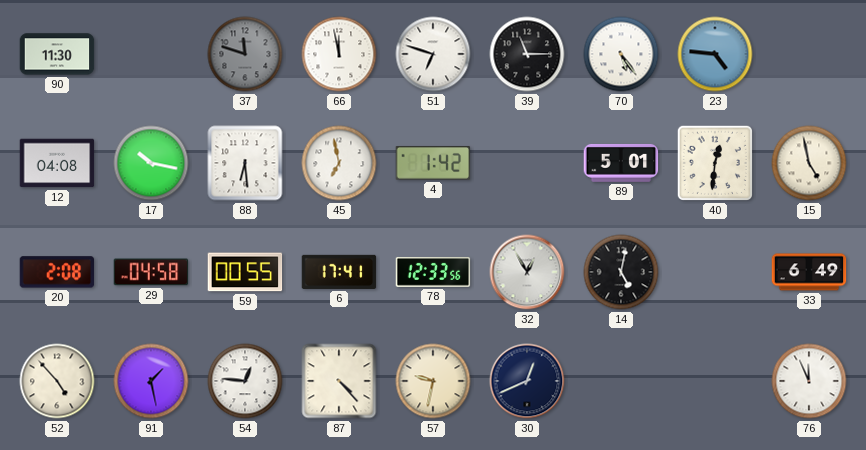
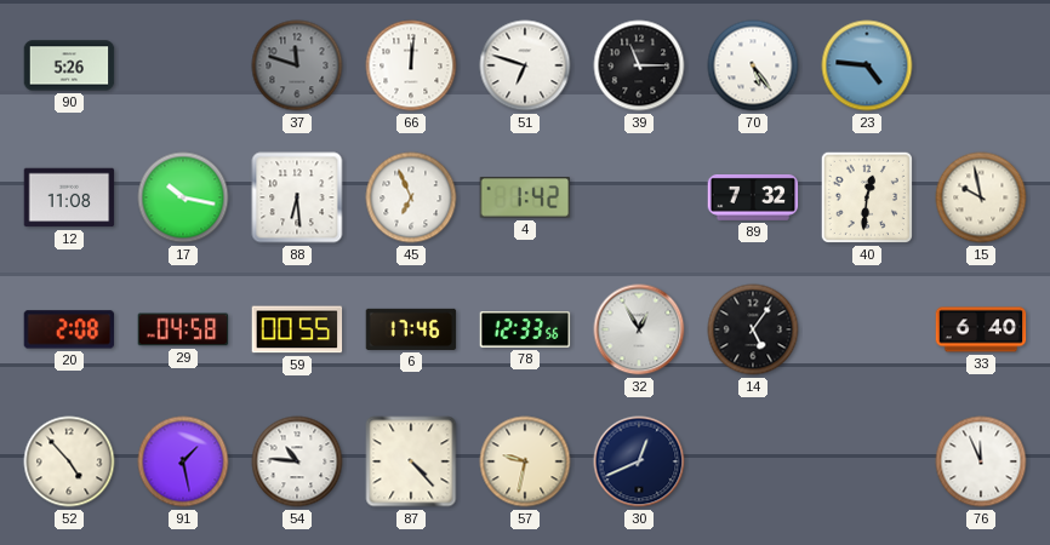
90: 11:30 -> 5:26 (69, 65)
66: 11:58 -> 12:01 (411, 65)
12: 04:08 -> 11:08 (69, 197)
45: 6:58 -> 6:56 (411, 197)
89: 5:01 -> 7:32 (753, 197)
15: 4:58 -> 9:58 (981, 197)
6: 17:41 -> 17:46 (411, 329)
14: 5:02 -> 5:06 (753, 329)
33: 6:49 -> 6:40 (981, 329)
54: 12:46 -> 10:46 (297, 461)
